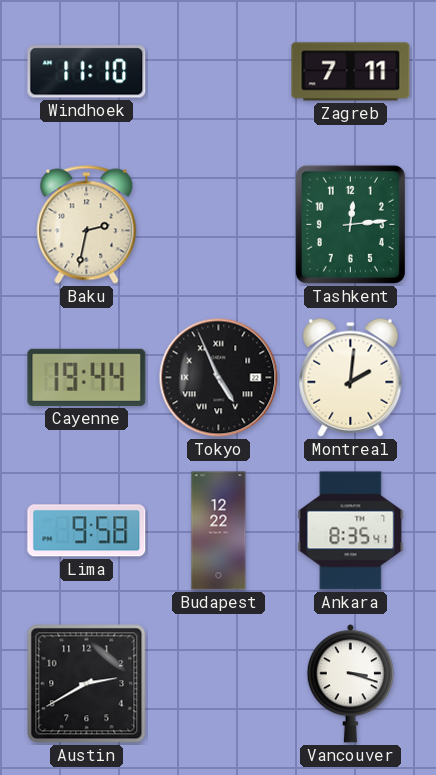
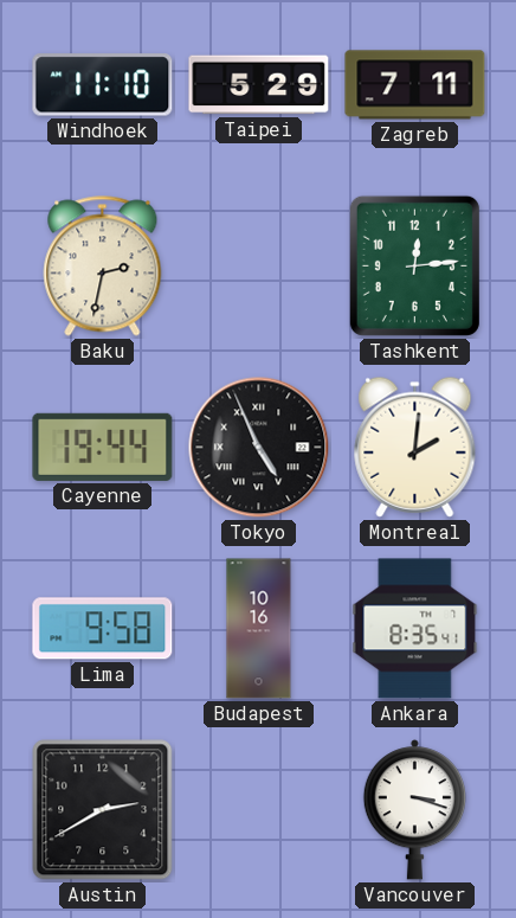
Taipei: none -> 5:29 (259, 85)
Budapest: 12:22 -> 10:16 (259, 629)
